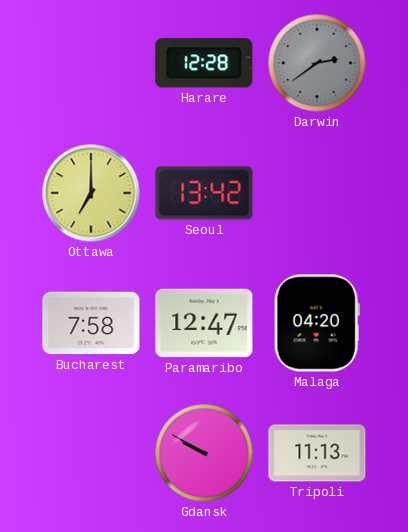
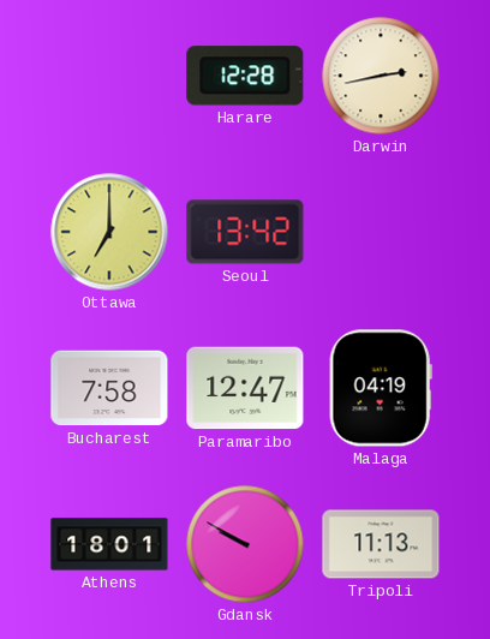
Darwin: 2:39 -> 2:43 (381, 76)
Darwin dial: grey -> cream (381, 76)
Malaga: 04:20 -> 04:19 (381, 388)
Athens: none -> 18:01 (109, 544)
